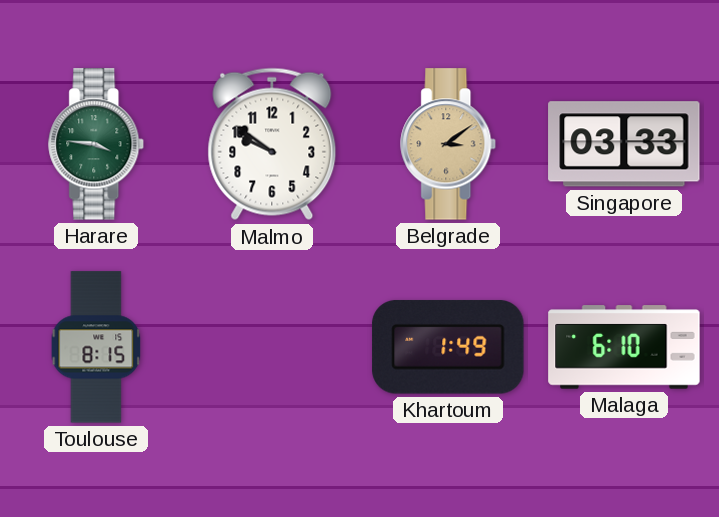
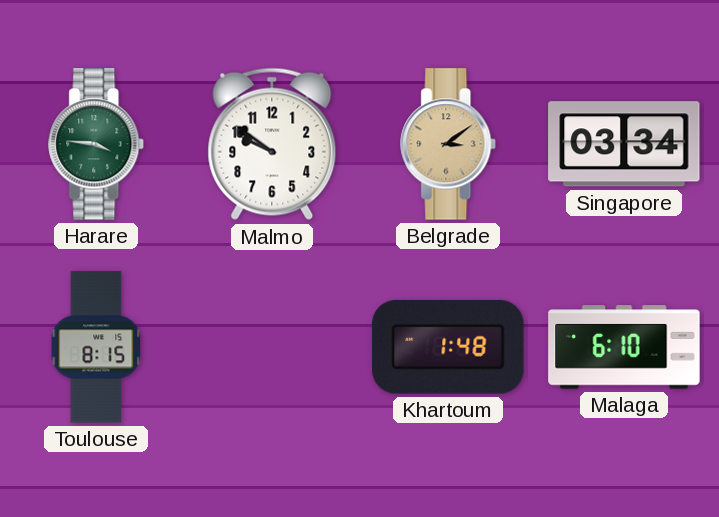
Singapore: 03:33 -> 03:34 (624, 144)
Khartoum: 1:49 -> 1:48 (448, 347)
